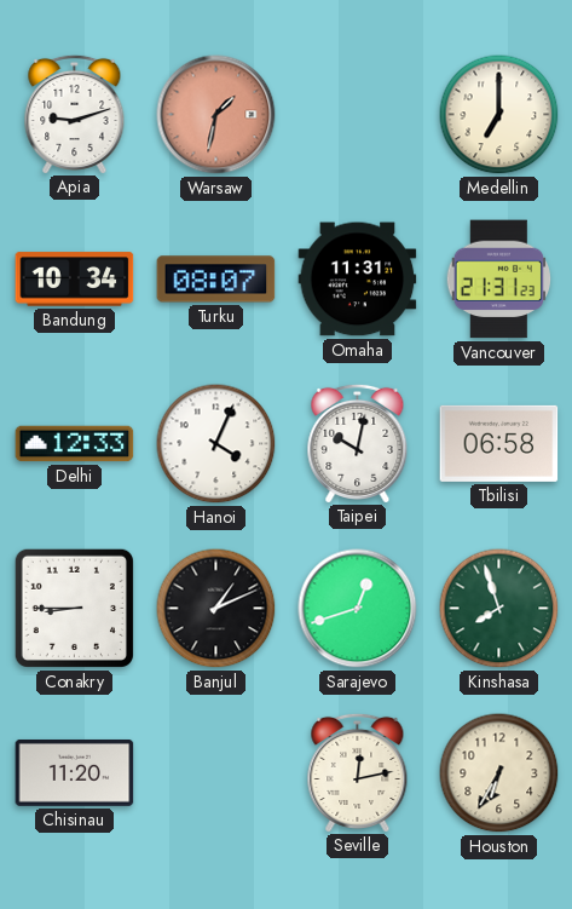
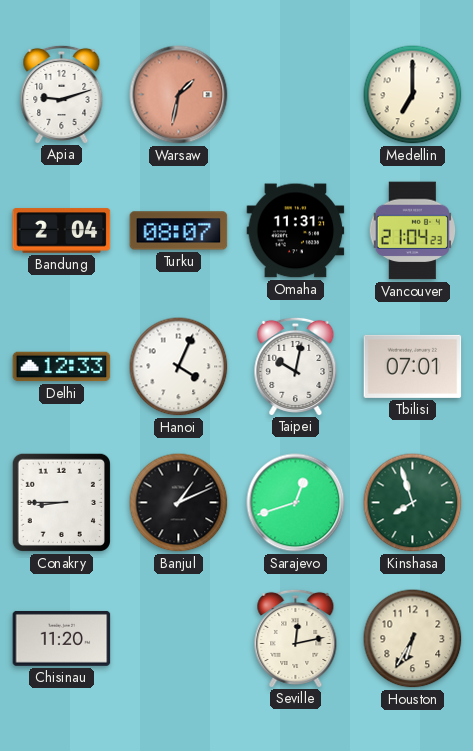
Bandung: 10:34 -> 2:04 (62, 231)
Vancouver: 21:31 -> 21:04 (413, 231)
Tbilisi: 06:58 -> 07:01 (413, 366)
